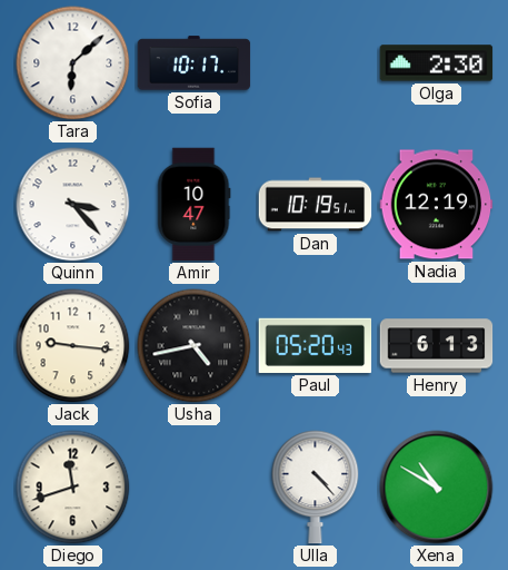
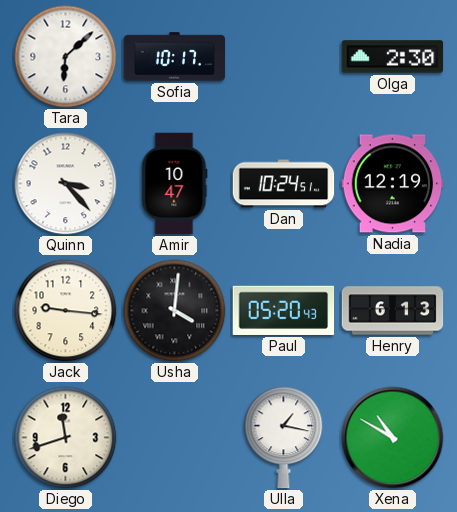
Dan: 10:19 -> 10:24 (284, 184)
Usha: 4:43 -> 4:01 (175, 311)
Ulla: 4:23 -> 1:17 (284, 438)
